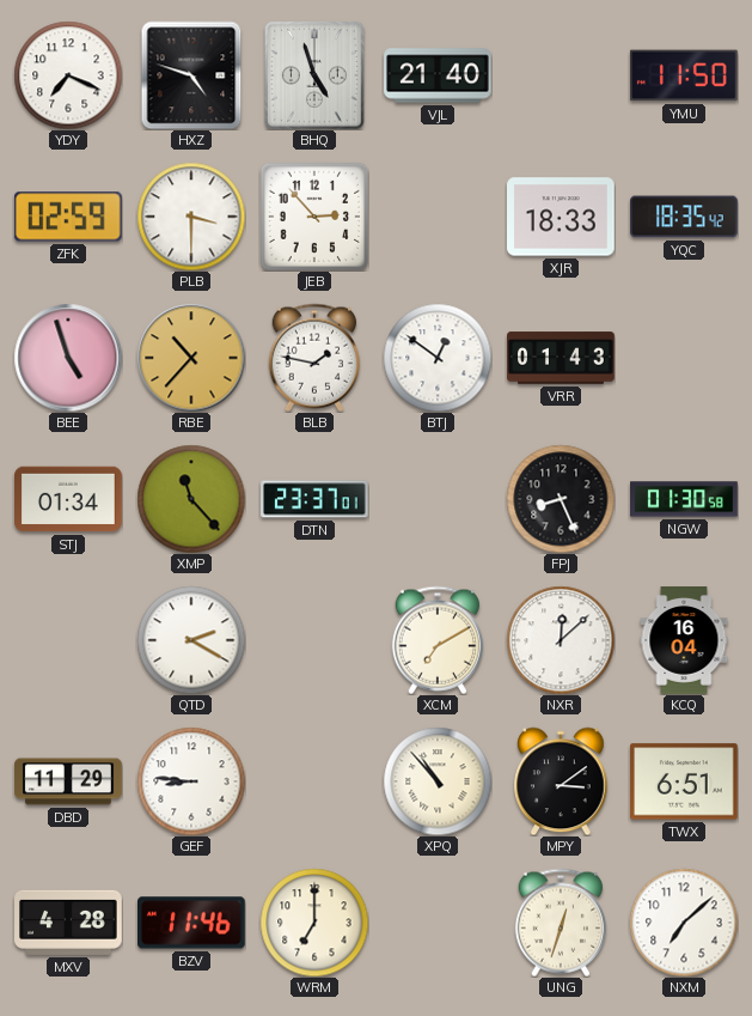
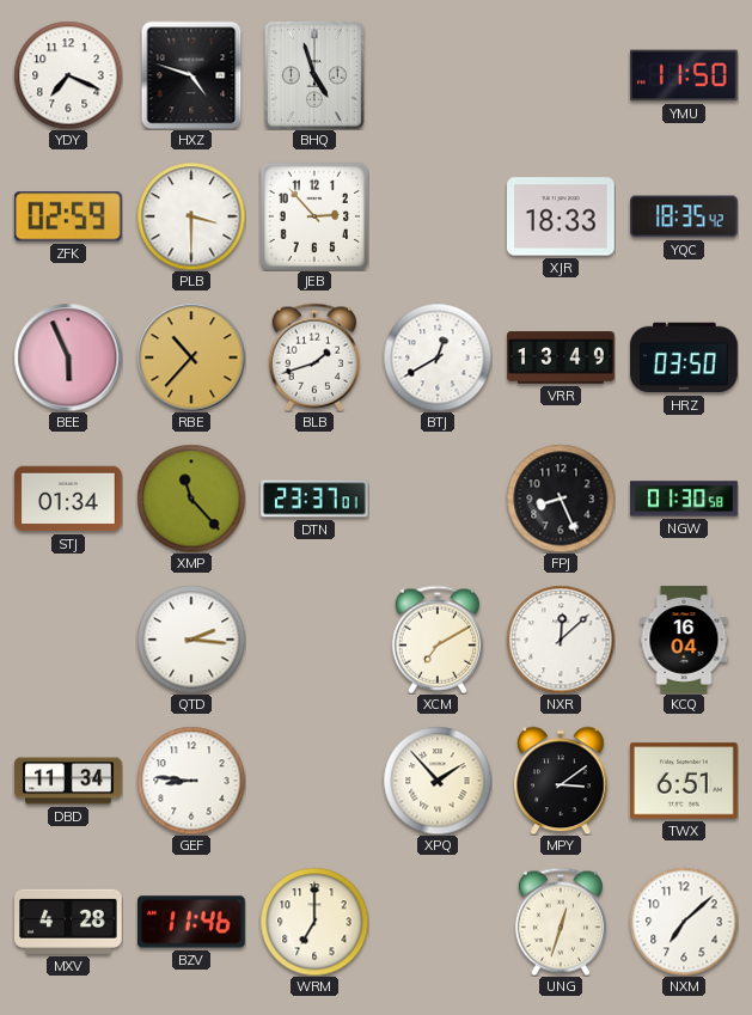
VJL: 21:40 -> none (438, 75)
BEE: 4:57 -> 5:56 (68, 357)
BLB: 1:47 -> 1:42 (313, 357)
BTJ: 12:51 -> 12:40 (438, 357)
VRR: 01:43 -> 13:49 (561, 357)
HRZ: none -> 03:50 (685, 357)
QTD: 2:20 -> 2:16 (191, 640)
DBD: 11:29 -> 11:34 (68, 781)
XPQ: 10:53 -> 1:53 (438, 781)
